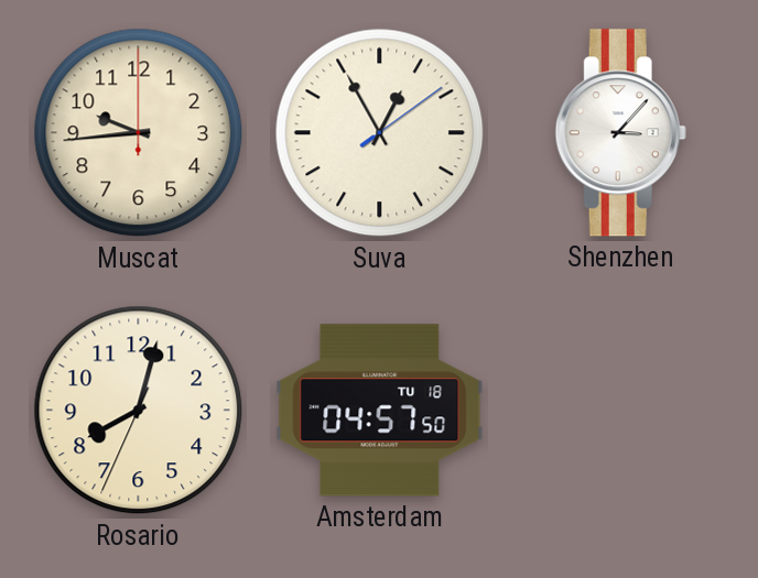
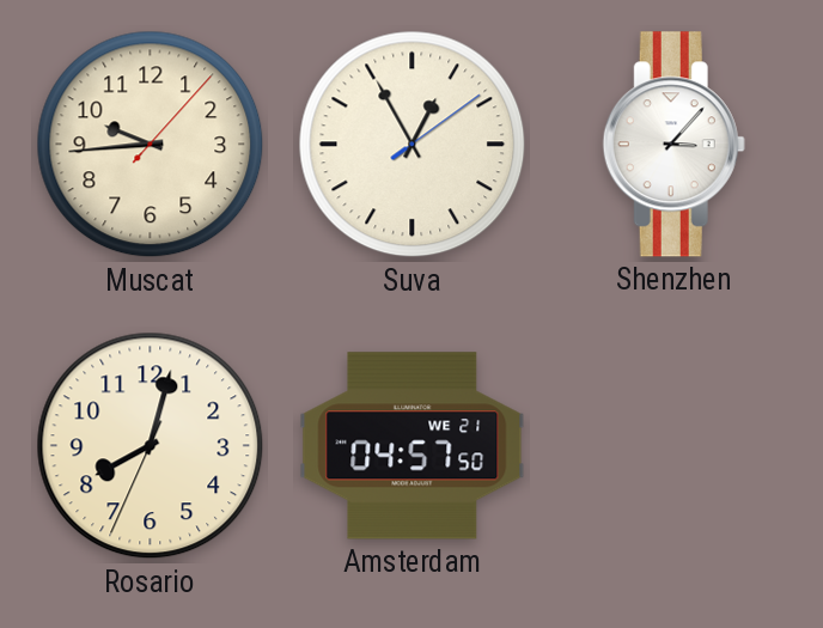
Muscat: 9:44:00 -> 9:44:07 (151, 145)
Amsterdam date: TU 18 -> WE 21 (413, 446)
